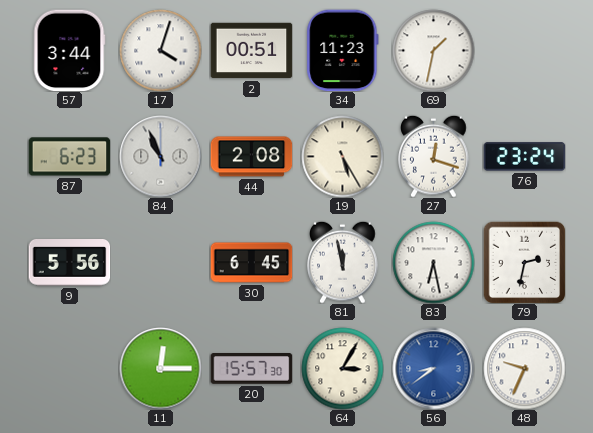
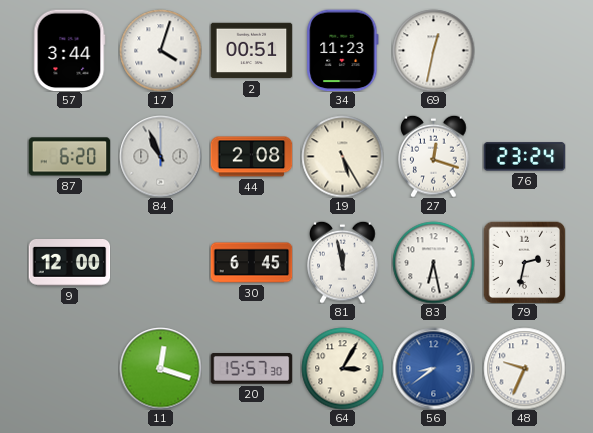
69: 1:32 -> 12:32 (433, 50)
87: 6:23 -> 6:20 (69, 157)
9: 5:56 -> 12:00 (69, 263)
11: 12:15 -> 12:18 (160, 368)
